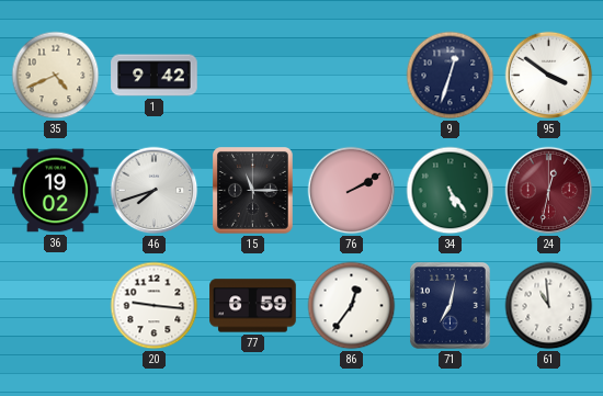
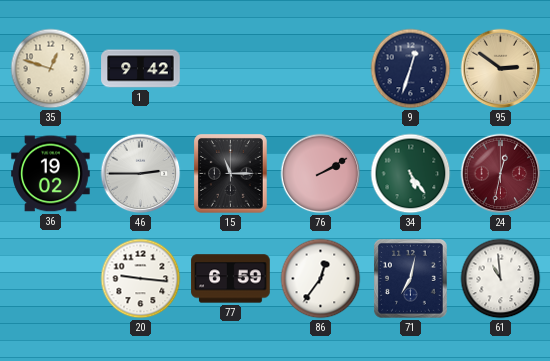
35: 4:41 -> 12:48 (51, 69)
95: 3:51 -> 2:51 (501, 69)
95 dial: white -> champagne (501, 69)
46: 7:42 -> 2:45 (141, 174)
